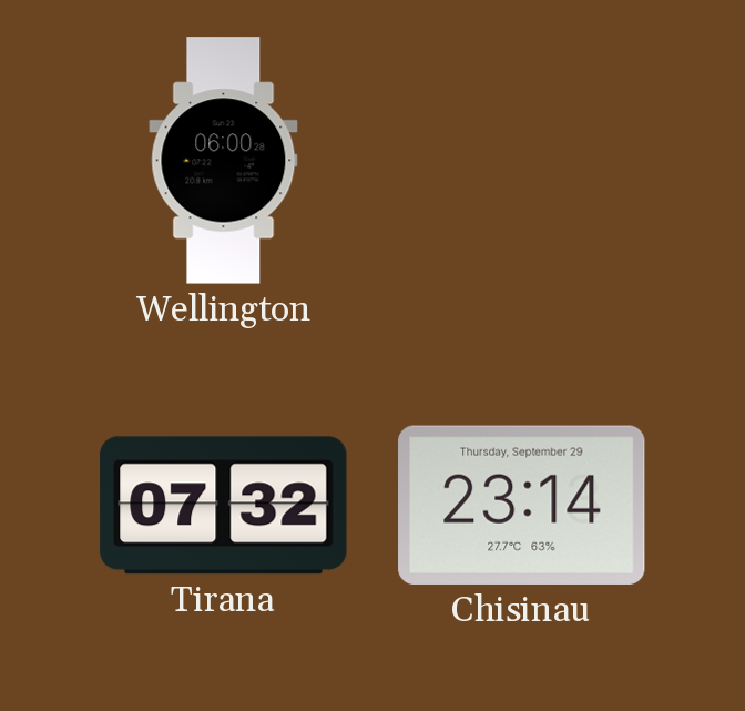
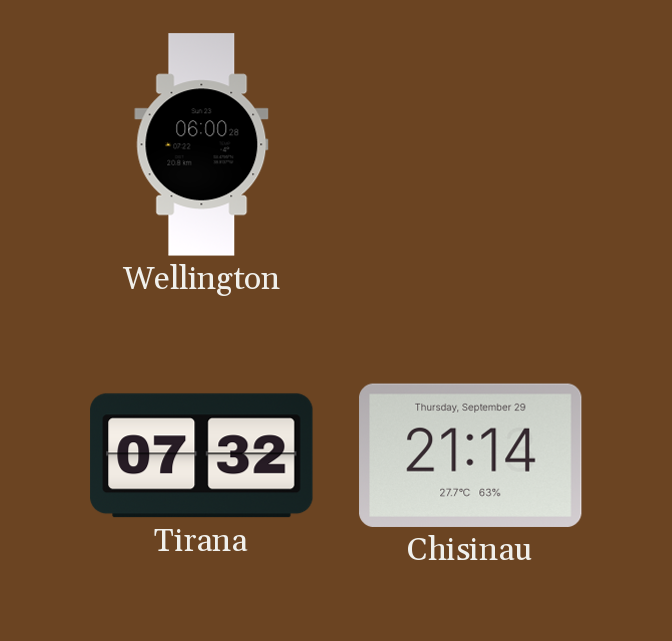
Chisinau: 23:14 -> 21:14 (471, 455)
